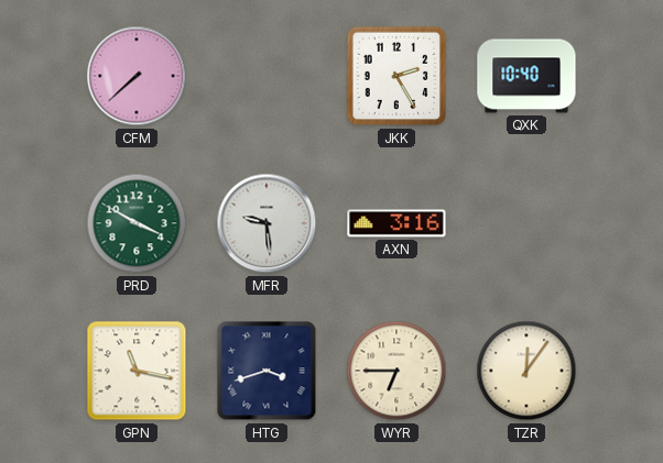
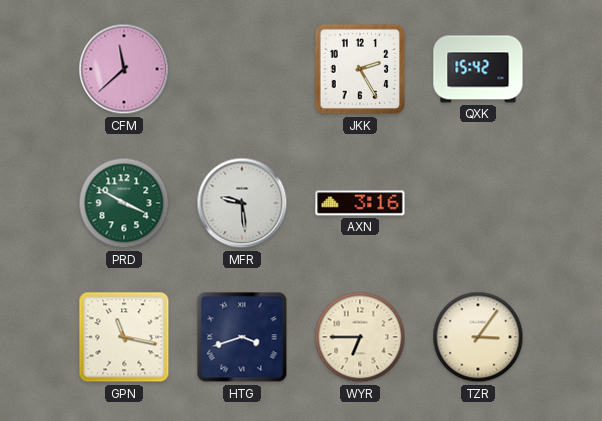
CFM: 7:38 -> 11:38 (124, 69)
QXK: 10:40 -> 15:42 (478, 69)
TZR: 12:06 -> 3:06 (478, 337)
